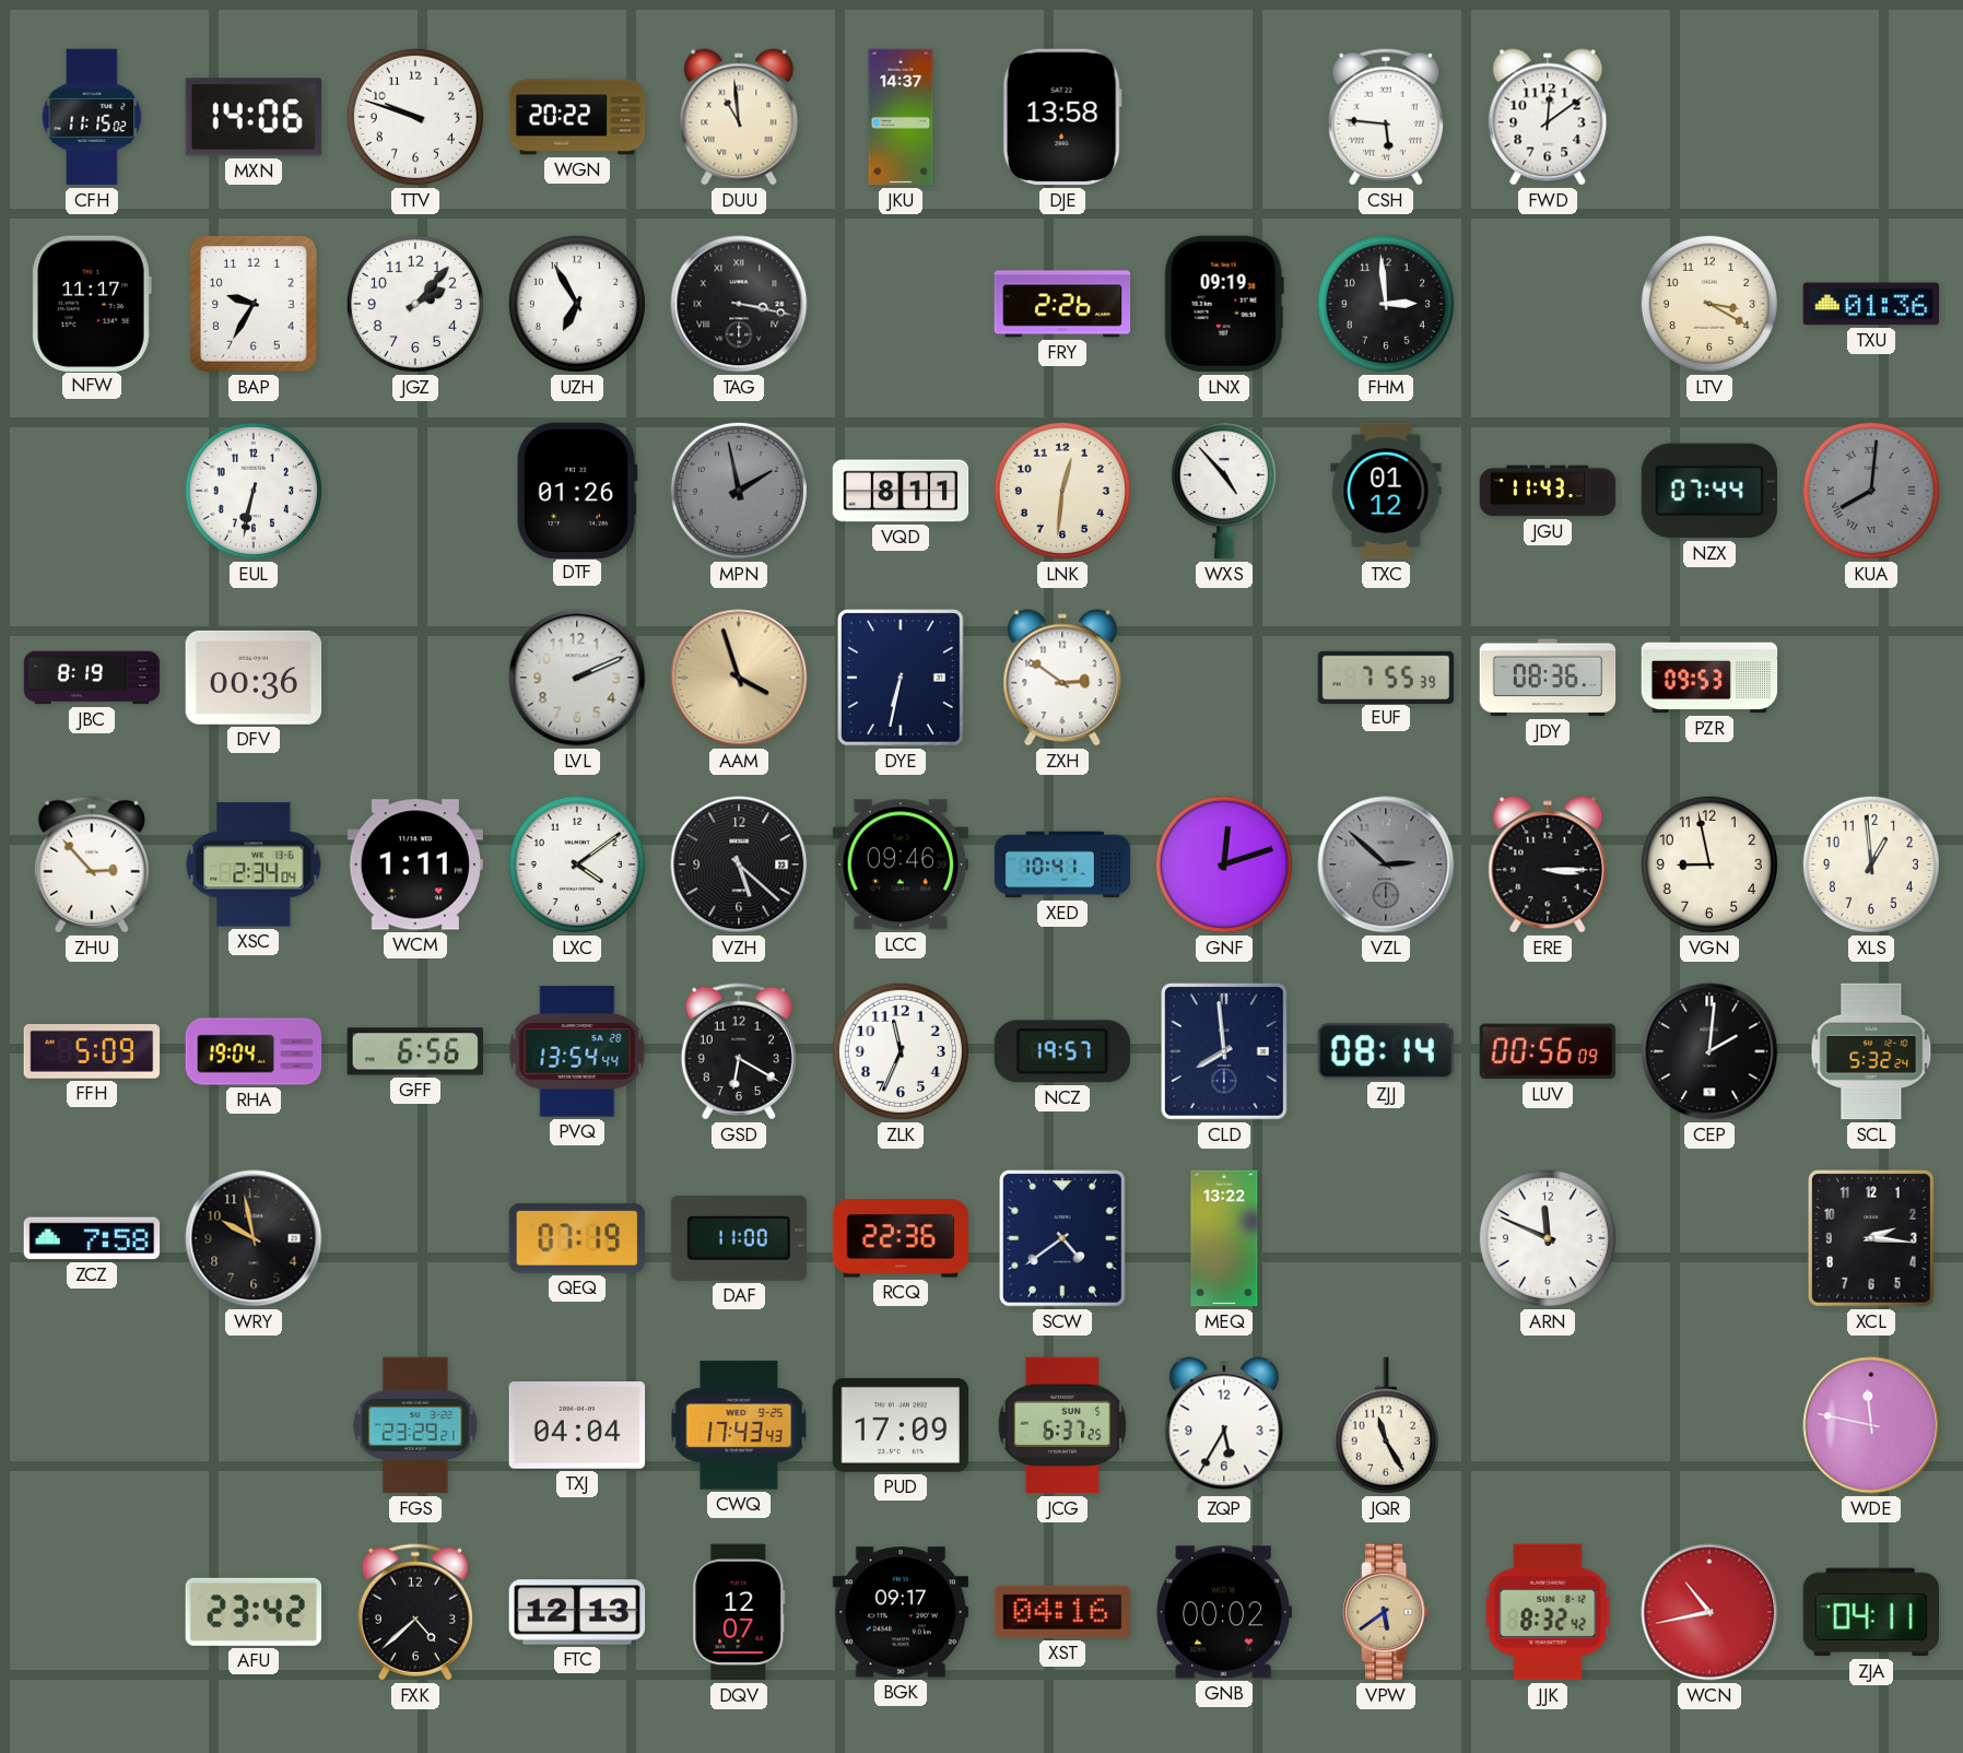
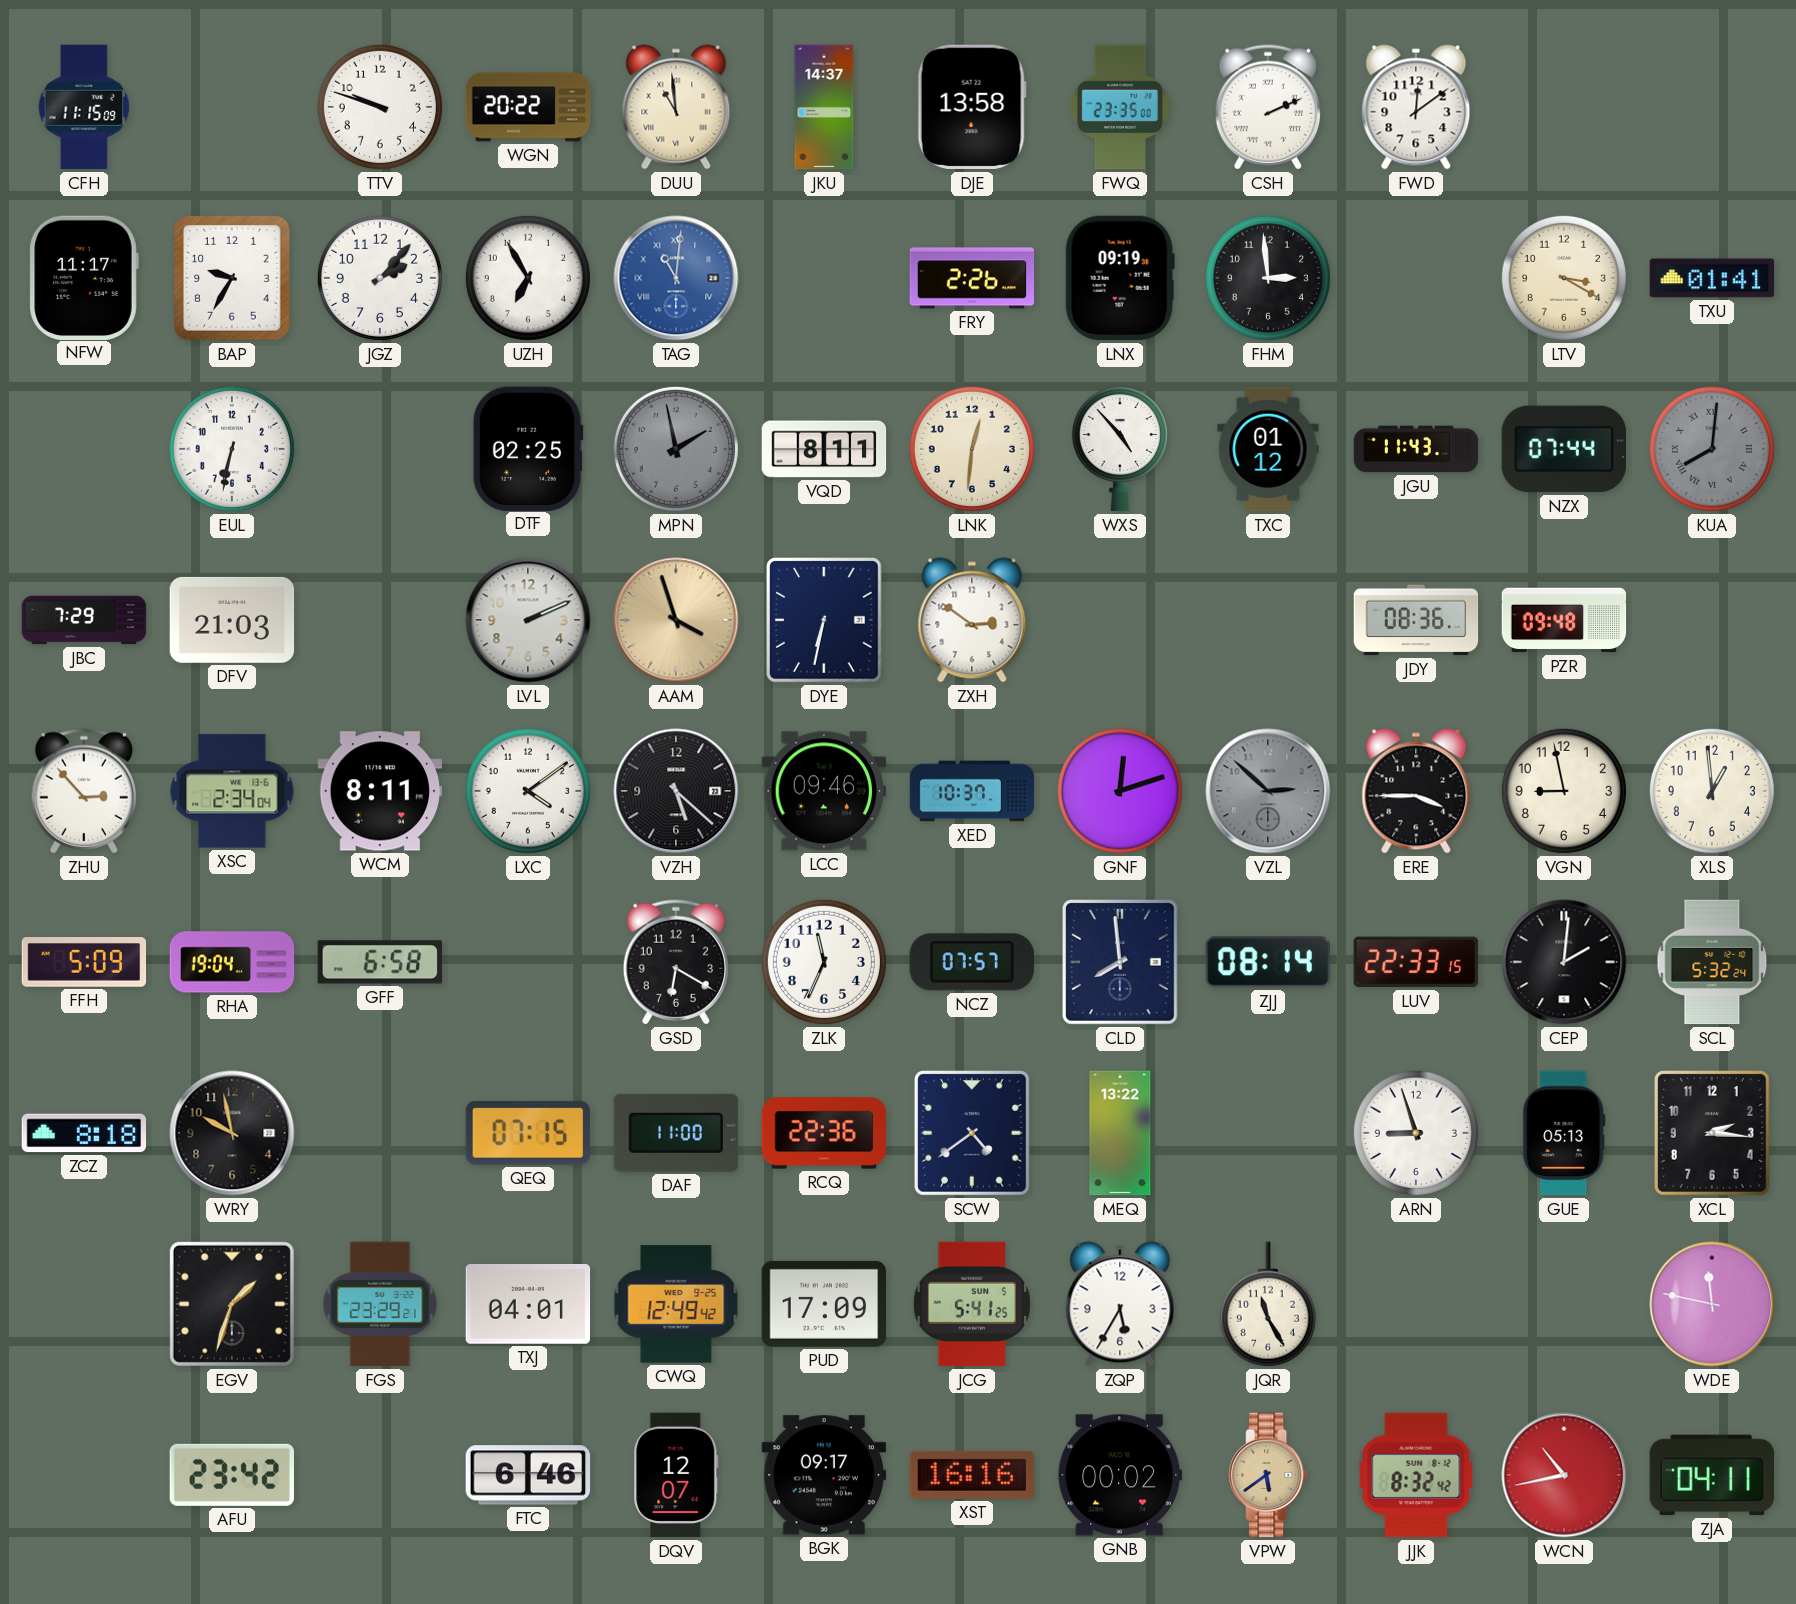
CFH: 11:15:02 -> 11:15:09 (84, 107)
MXN: 14:06 -> none (254, 117)
FWQ: none -> 23:35 (1120, 107)
CSH: 5:46 -> 2:11 (1268, 107)
TAG: 3:17 -> 11:01 (676, 278)
TAG dial: black -> blue (676, 278)
TXU: 01:36 -> 01:41 (1712, 278)
DTF: 01:26 -> 02:25 (528, 448)
JBC: 8:19 -> 7:29 (84, 620)
DFV: 00:36 -> 21:03 (232, 620)
EUF: 7:55 -> none (1386, 677)
PZR: 09:53 -> 09:48 (1564, 620)
WCM: 1:11 -> 8:11 (380, 791)
XED: 10:41 -> 10:37 (972, 791)
ERE: 3:15 -> 3:45 (1416, 791)
GFF: 6:56 -> 6:58 (380, 962)
PVQ: 13:54 -> none (577, 1051)
NCZ: 19:57 -> 07:57 (972, 962)
LUV: 00:56 -> 22:33 (1415, 962)
ZCZ: 7:58 -> 8:18 (84, 1133)
QEQ: 07:19 -> 07:15 (528, 1133)
ARN: 11:49 -> 8:57 (1416, 1133)
GUE: none -> 05:13 (1564, 1133)
EGV: none -> 1:33 (232, 1304)
TXJ: 04:04 -> 04:01 (528, 1305)
CWQ: 17:43 -> 12:49 (676, 1304)
JCG: 6:37 -> 5:41 (971, 1304)
FXK: 4:38 -> none (415, 1612)
FTC: 12:13 -> 6:46 (528, 1475)
XST: 04:16 -> 16:16 (972, 1475)
